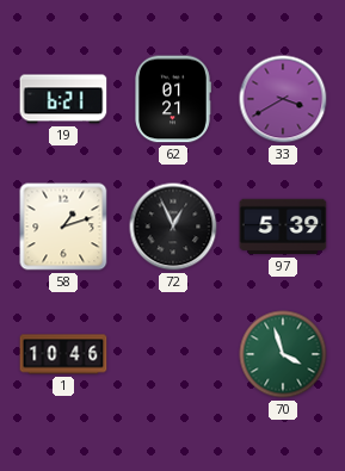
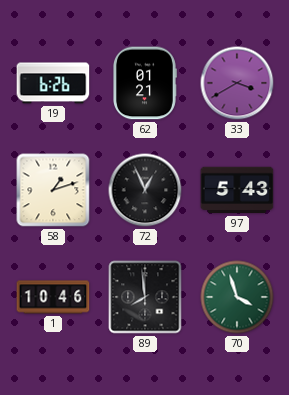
19: 6:21 -> 6:26 (53, 83)
97: 5:39 -> 5:43 (237, 190)
89: none -> 7:59 (145, 297)
